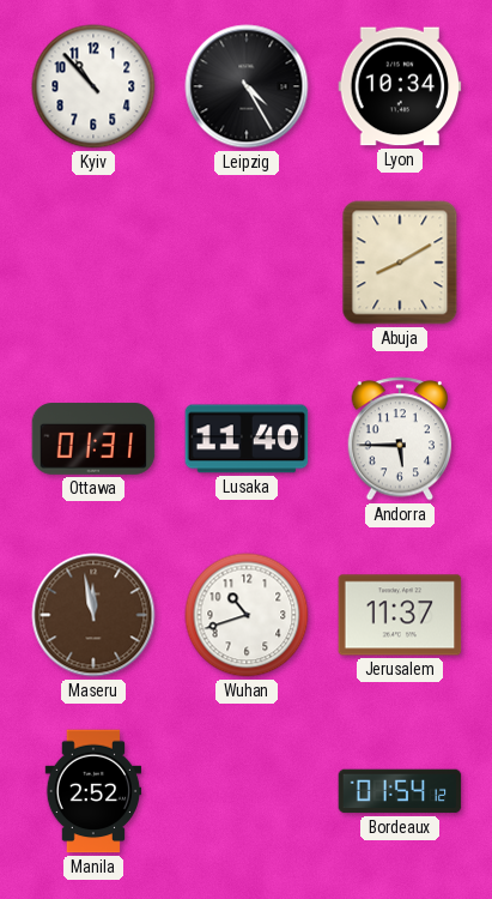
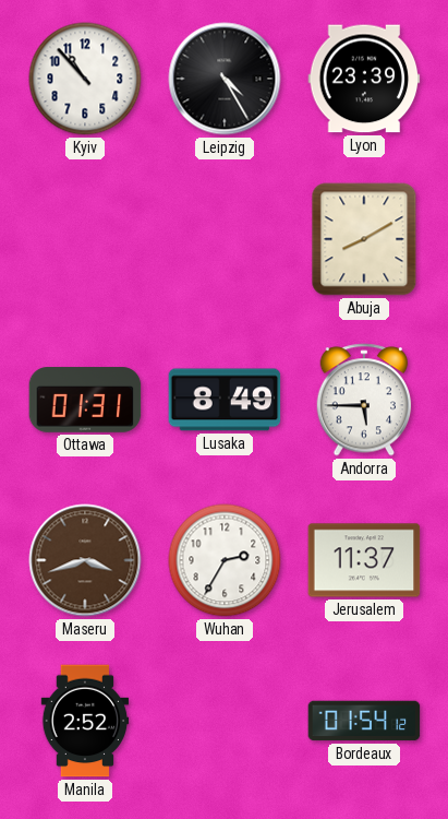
Lyon: 10:34 -> 23:39 (364, 79)
Lusaka: 11:40 -> 8:49 (225, 400)
Maseru: 11:58 -> 3:42 (85, 560)
Wuhan: 10:42 -> 2:35 (225, 560)
